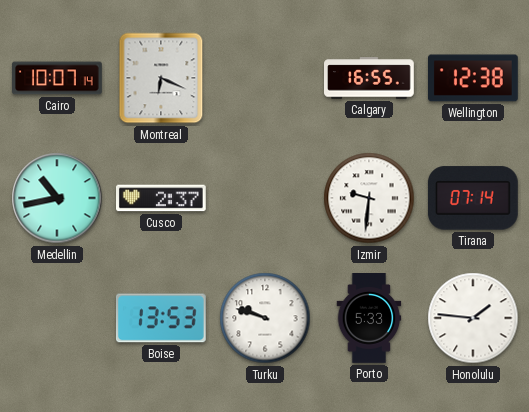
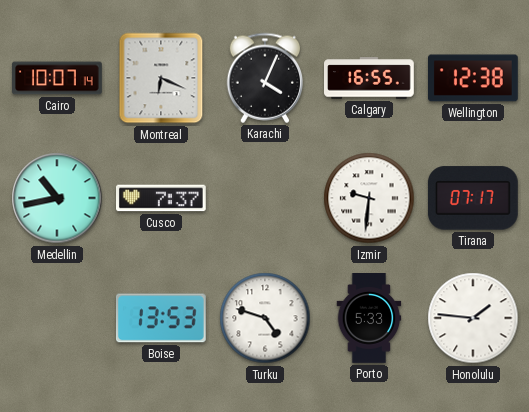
Karachi: none -> 4:04 (265, 78)
Cusco: 2:37 -> 7:37 (162, 198)
Tirana: 07:14 -> 07:17 (473, 198)
Turku: 9:48 -> 4:48 (265, 318)
